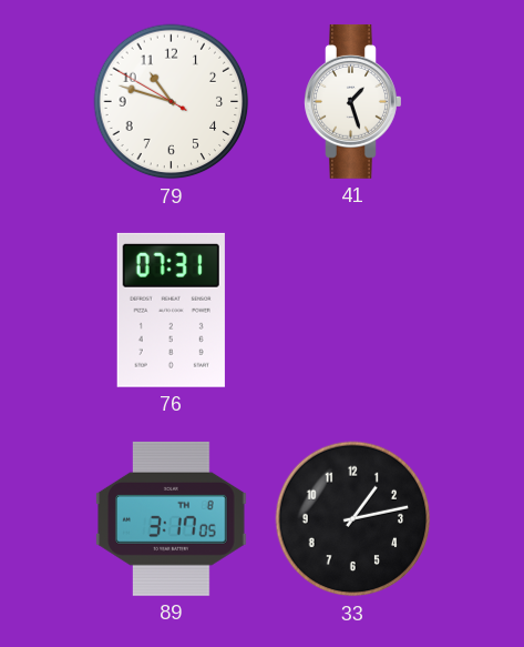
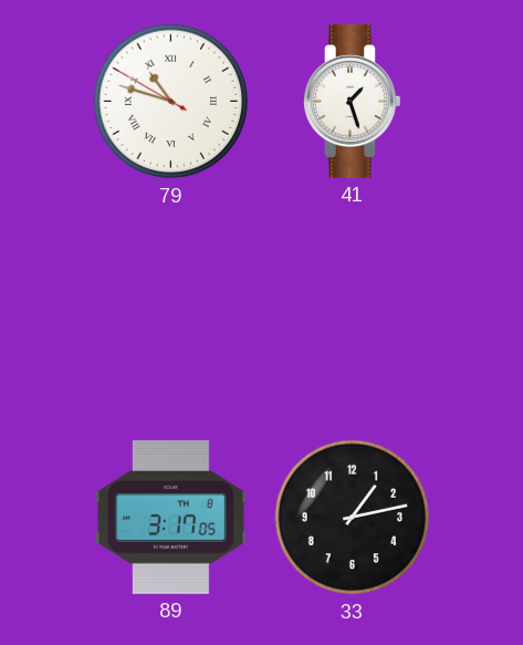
79 numerals: Arabic -> Roman (171, 102)
76: 07:31 -> none (171, 310)
